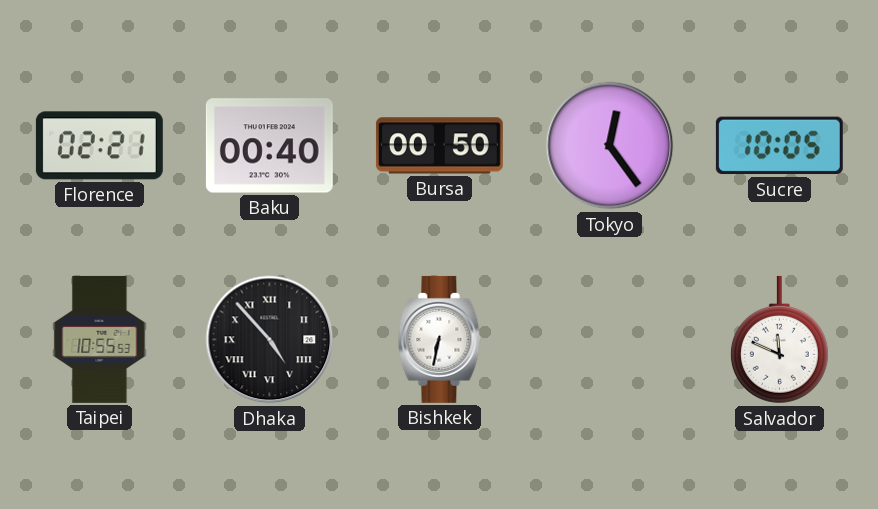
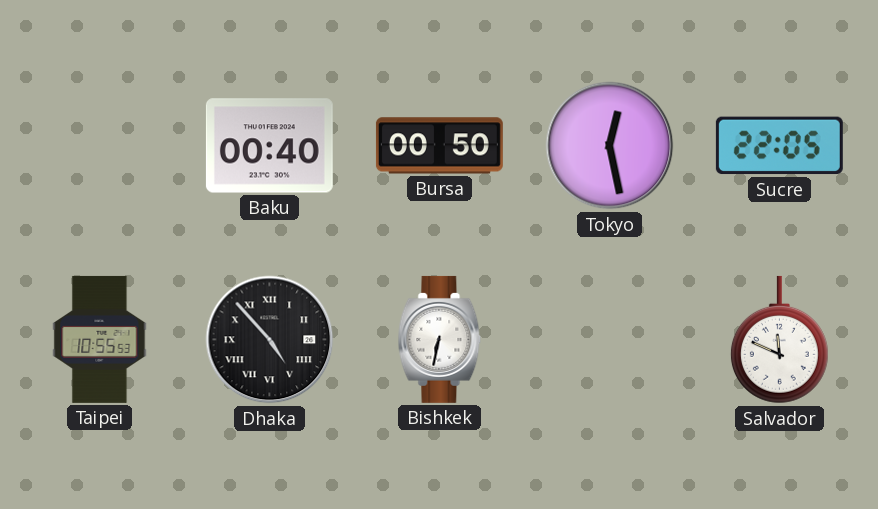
Florence: 02:21 -> none (99, 146)
Tokyo: 12:24 -> 12:28 (610, 146)
Sucre: 10:05 -> 22:05 (779, 146)
